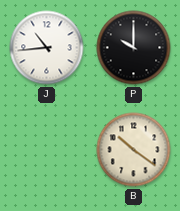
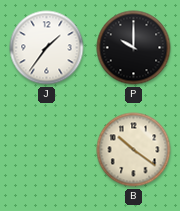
J: 10:44 -> 1:36 (47, 48)
